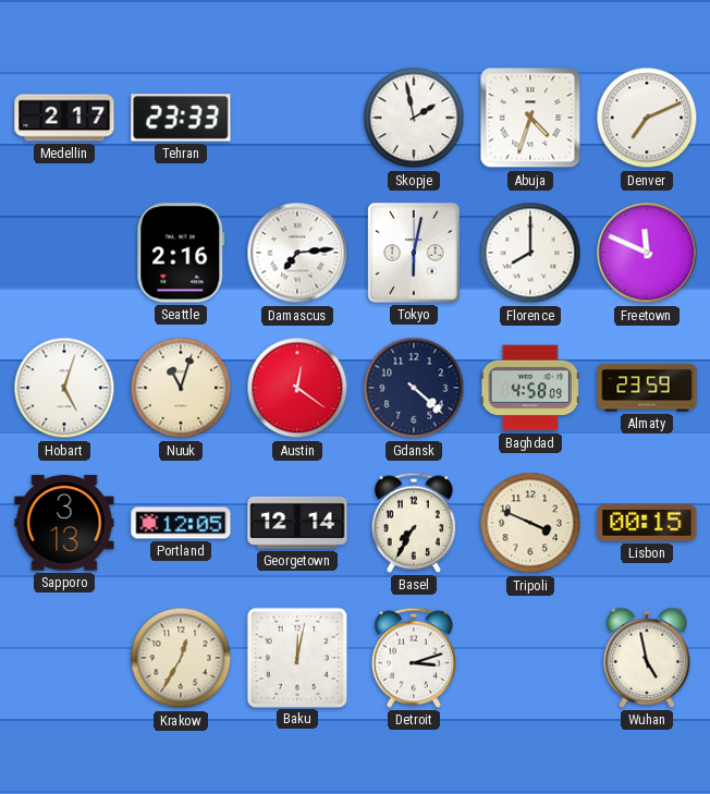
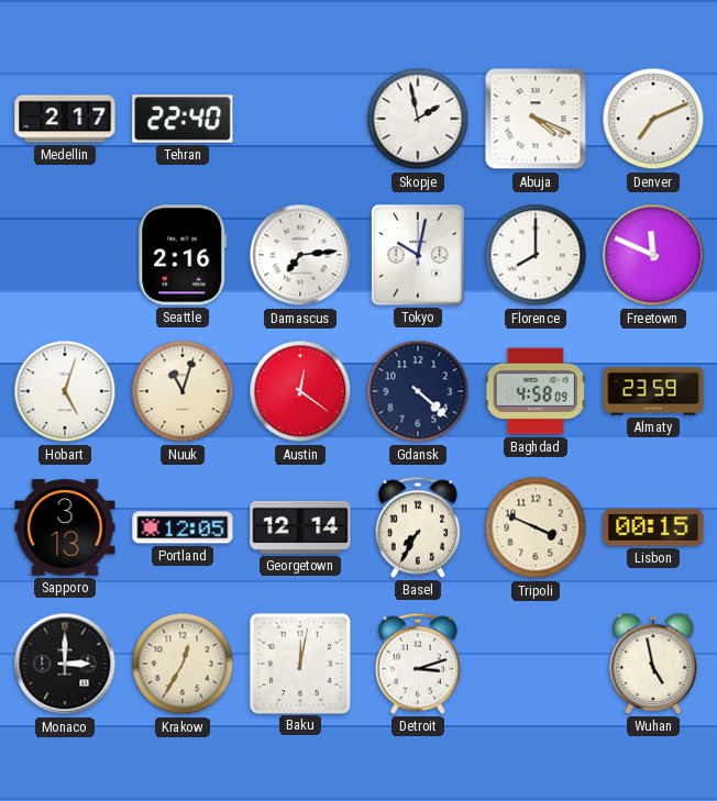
Tehran: 23:33 -> 22:40 (183, 119)
Abuja: 4:33 -> 4:19 (536, 119)
Tokyo: 6:02 -> 10:02 (418, 255)
Monaco: none -> 3:00 (65, 664)
